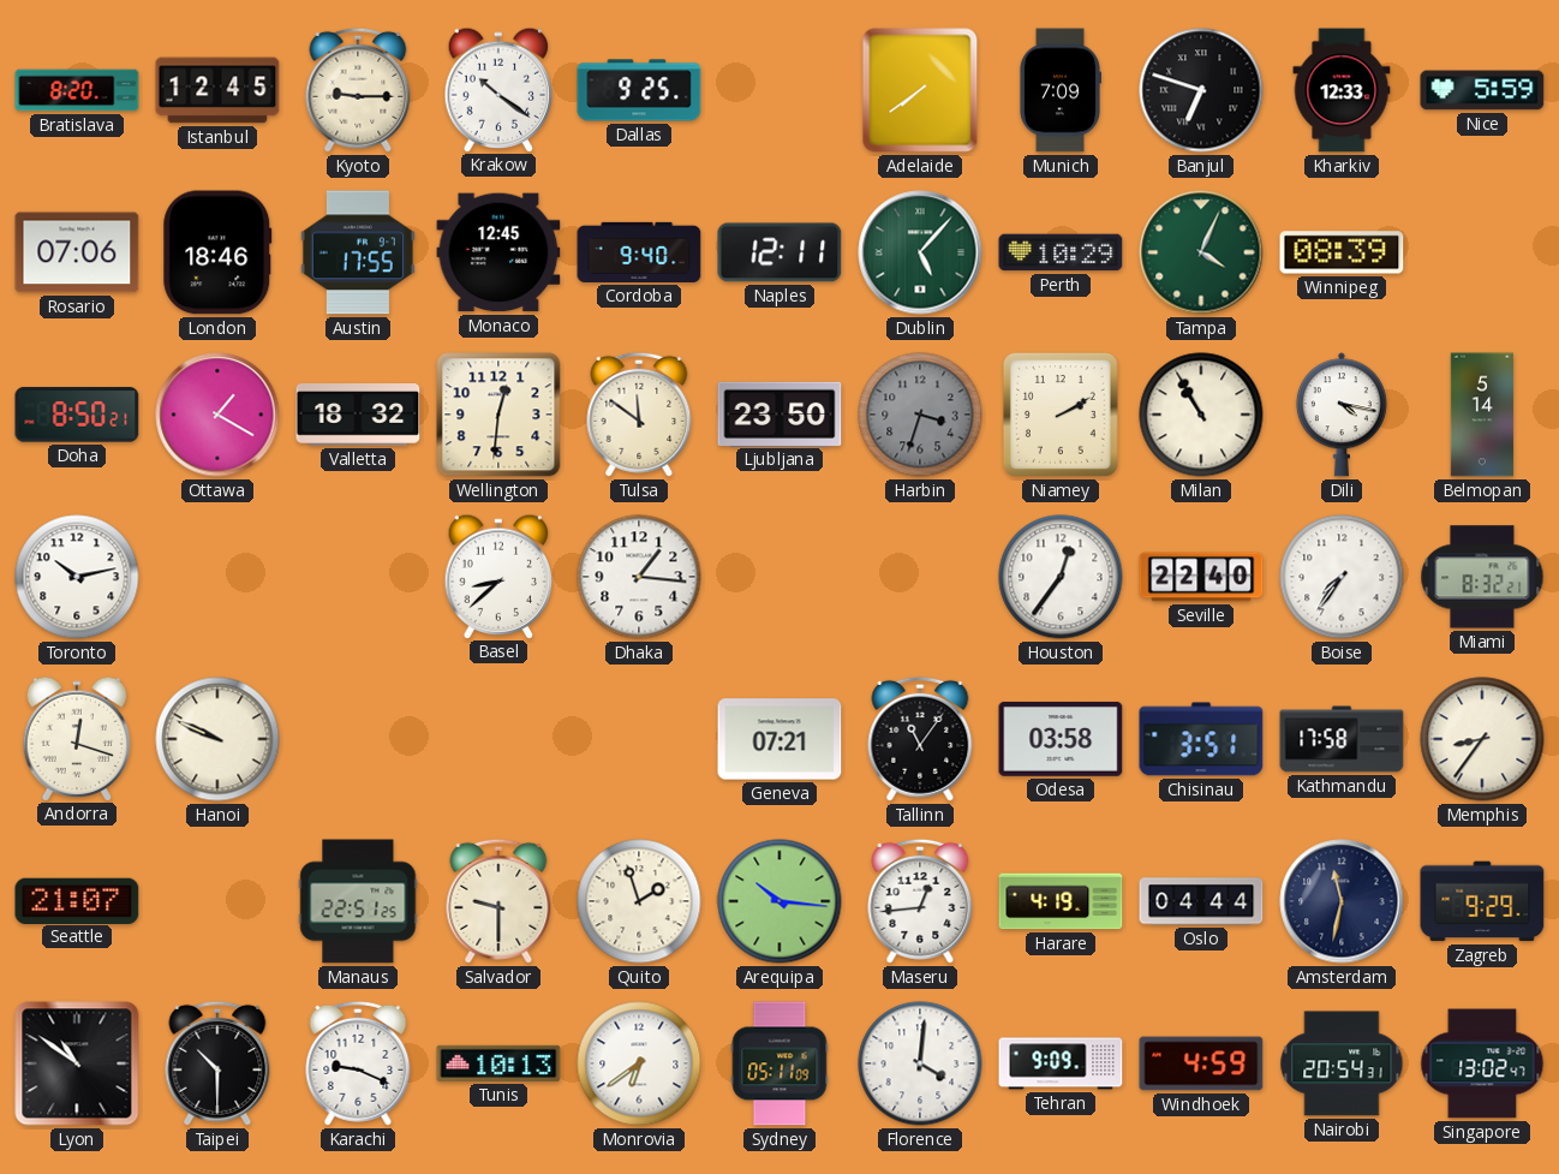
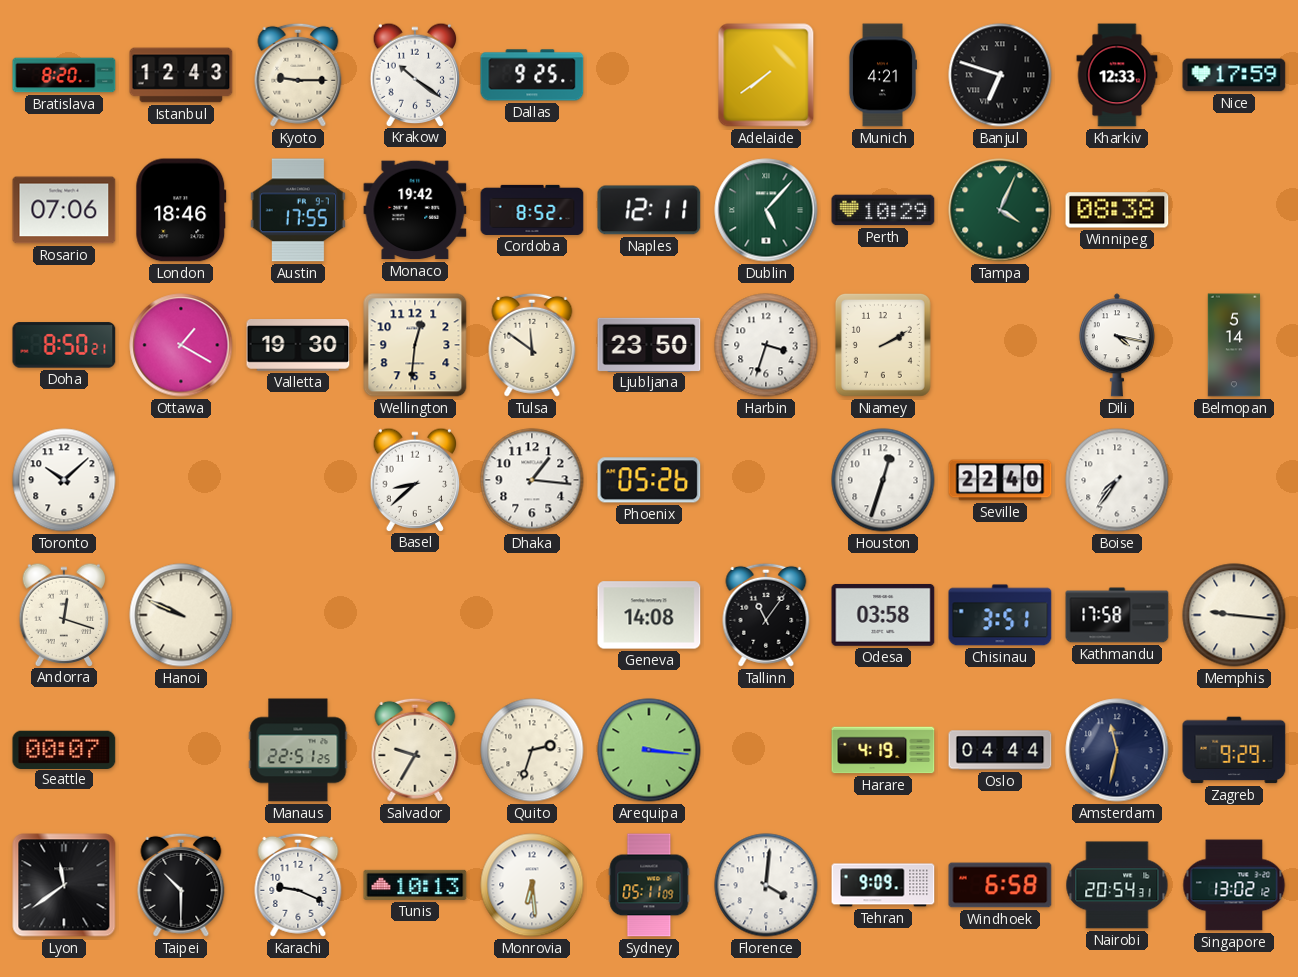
Istanbul: 12:45 -> 12:43 (181, 75)
Munich: 7:09 -> 4:21 (882, 75)
Nice: 5:59 -> 17:59 (1234, 75)
Monaco: 12:45 -> 19:42 (415, 210)
Cordoba: 9:40 -> 8:52 (532, 210)
Winnipeg: 08:39 -> 08:38 (1117, 210)
Valletta: 18:32 -> 19:30 (298, 345)
Harbin dial: grey -> white (766, 345)
Milan: 10:55 -> none (1201, 415)
Toronto: 10:13 -> 10:08 (64, 480)
Phoenix: none -> 05:26 (649, 480)
Houston: 12:36 -> 12:33 (883, 480)
Miami: 8:32 -> none (1482, 577)
Geneva: 07:21 -> 14:08 (649, 615)
Memphis: 8:36 -> 9:16 (1234, 615)
Seattle: 21:07 -> 00:07 (64, 749)
Salvador: 9:30 -> 9:35 (415, 750)
Quito: 1:57 -> 2:33 (532, 750)
Arequipa: 10:16 -> 3:16 (649, 750)
Maseru: 12:44 -> none (920, 901)
Lyon: 10:51 -> 11:39 (64, 885)
Monrovia: 6:39 -> 6:29 (532, 885)
Windhoek: 4:59 -> 6:58 (1000, 885)
Singapore: 13:02:47 -> 13:02:12 (1234, 885)
